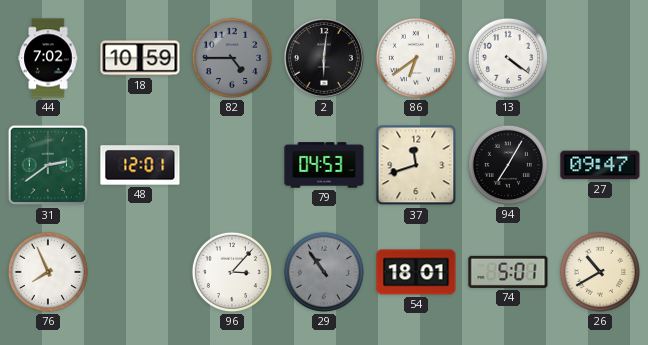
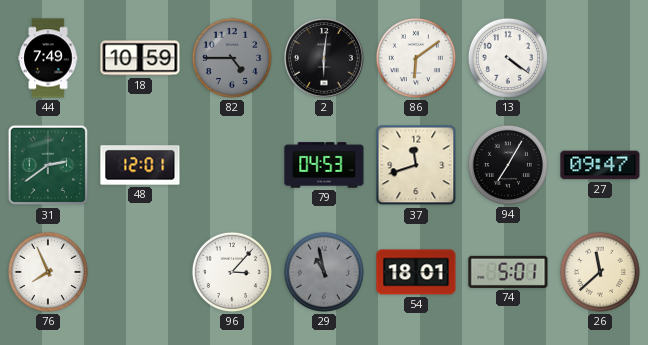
44: 7:02 -> 7:49 (48, 58)
86: 6:39 -> 6:09 (416, 58)
29: 10:54 -> 10:58 (324, 272)
26: 10:40 -> 11:38 (600, 272)
